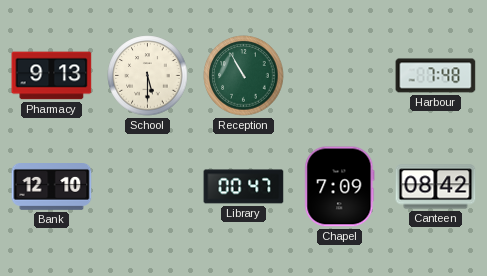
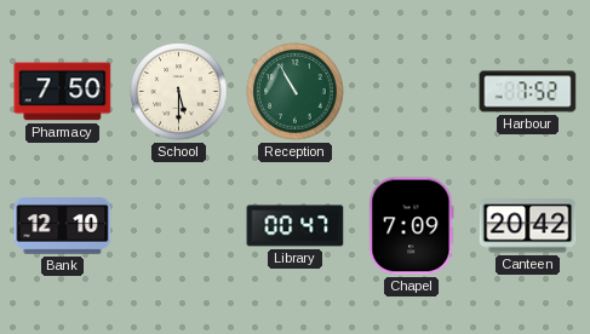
Pharmacy: 9:13 -> 7:50 (63, 92)
Harbour: 7:48 -> 7:52 (528, 92)
Canteen: 08:42 -> 20:42 (528, 226)
